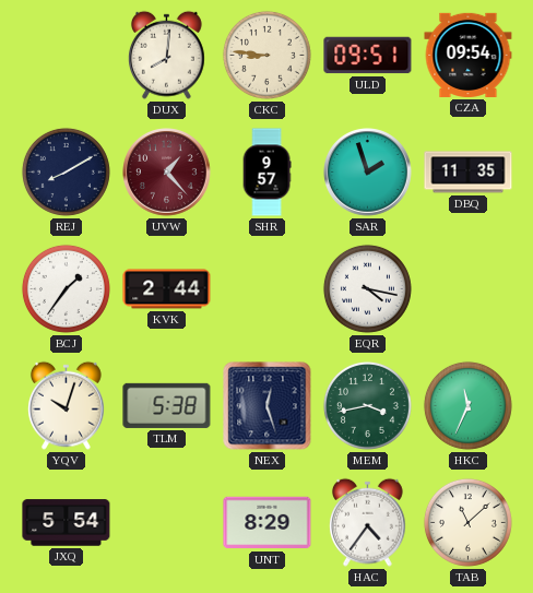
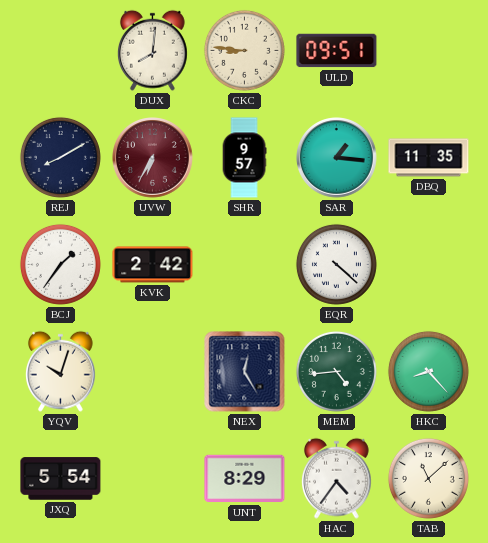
CZA: 09:54 -> none (469, 55)
UVW: 1:23 -> 6:35 (153, 158)
SAR: 1:57 -> 1:16 (337, 158)
KVK: 2:44 -> 2:42 (153, 265)
EQR: 4:17 -> 4:22 (336, 264)
TLM: 5:38 -> none (167, 405)
NEX: 12:27 -> 12:25 (245, 372)
MEM: 3:43 -> 4:44 (336, 371)
HKC: 11:34 -> 8:23 (428, 371)
